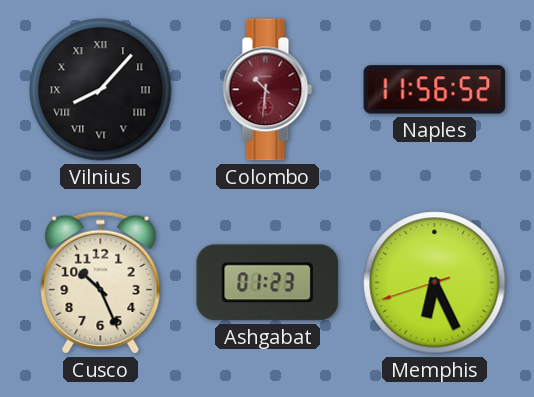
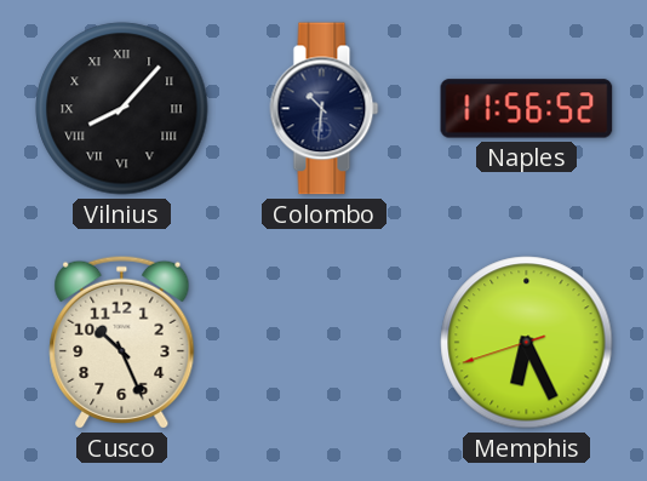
Colombo dial: burgundy -> navy (325, 109)
Ashgabat: 01:23 -> none (268, 283)
